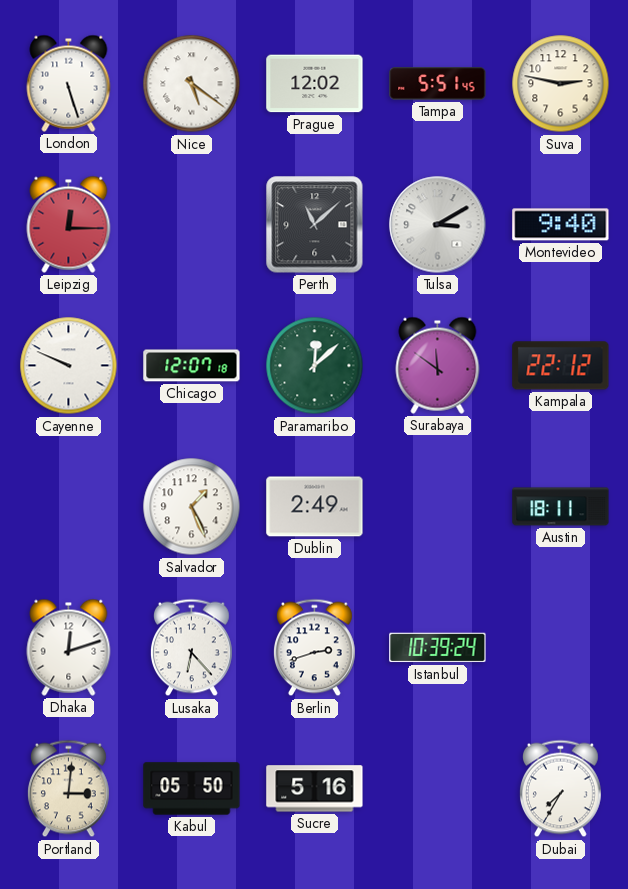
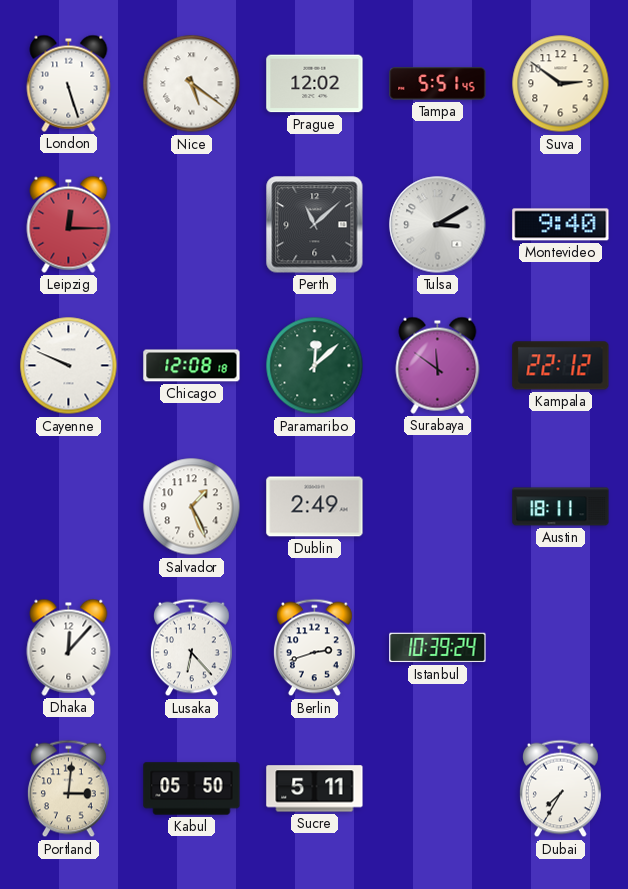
Suva: 2:47 -> 2:51 (561, 84)
Chicago: 12:07 -> 12:08 (192, 366)
Dhaka: 12:12 -> 12:07 (69, 647)
Sucre: 5:16 -> 5:11 (315, 789)
